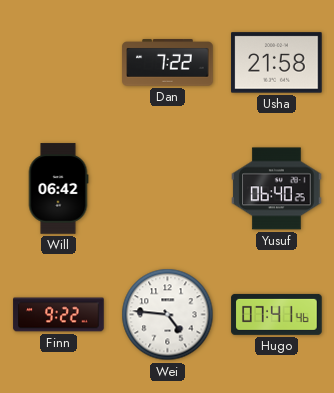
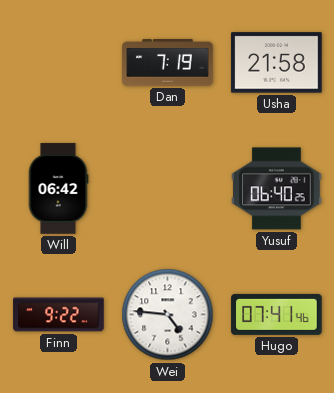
Dan: 7:22 -> 7:19 (168, 63)
